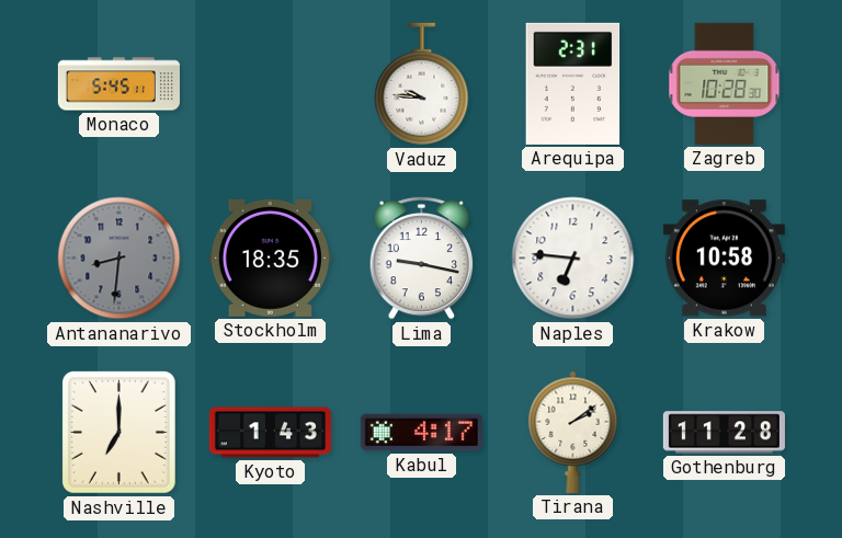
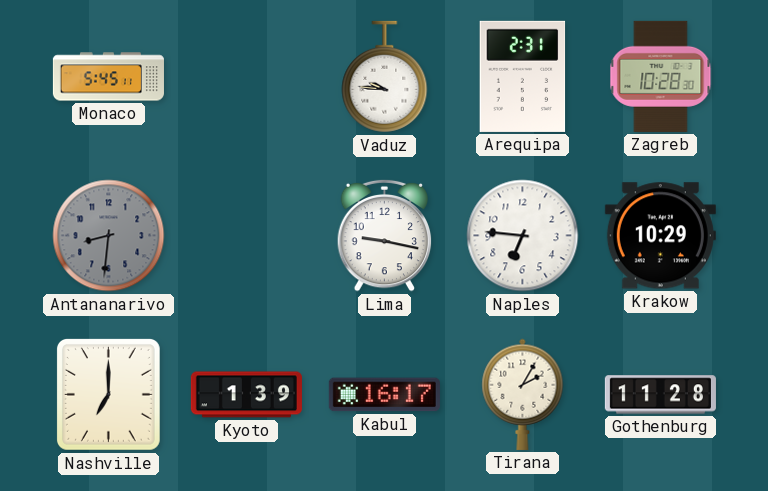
Stockholm: 18:35 -> none (270, 257)
Krakow: 10:58 -> 10:29 (660, 236)
Kyoto: 1:43 -> 1:39 (246, 395)
Kabul: 4:17 -> 16:17 (384, 395)
Tirana: 2:09 -> 2:05 (523, 394)
